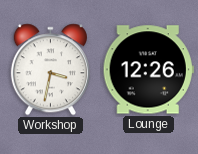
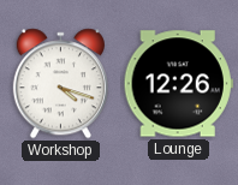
Workshop: 3:32 -> 4:18 (60, 84)
